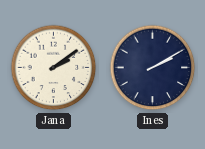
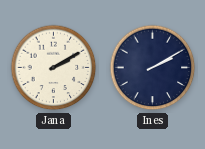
Jana: 2:09 -> 2:10 (54, 68)
